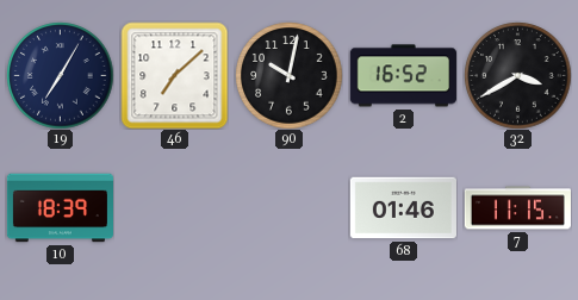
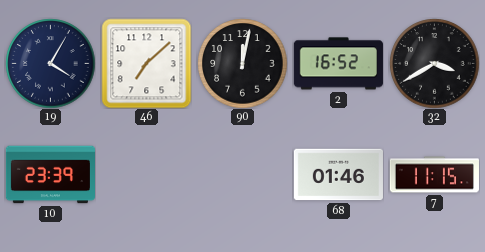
19: 7:05 -> 4:05 (50, 63)
90: 10:02 -> 12:02 (242, 63)
10: 18:39 -> 23:39 (50, 175)
